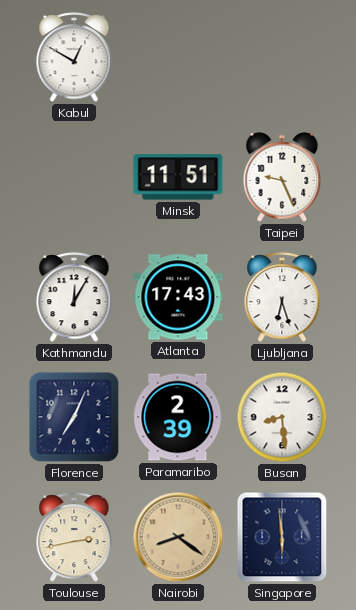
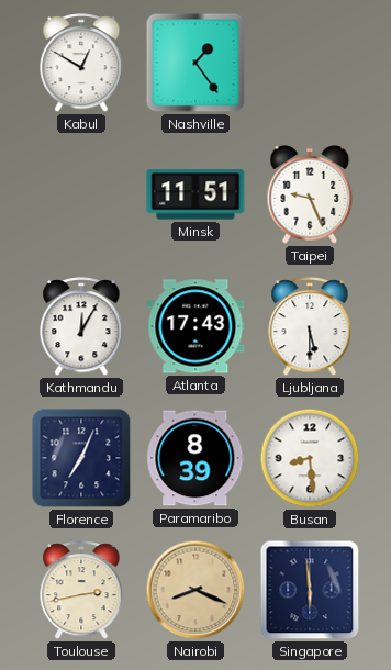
Nashville: none -> 1:24 (195, 63)
Ljubljana: 6:27 -> 5:30 (310, 327)
Paramaribo: 2:39 -> 8:39 (195, 458)
Nairobi: 8:21 -> 8:19 (195, 590)
